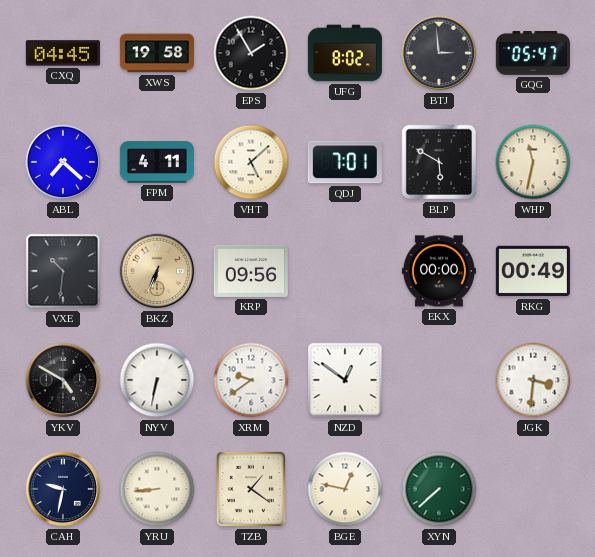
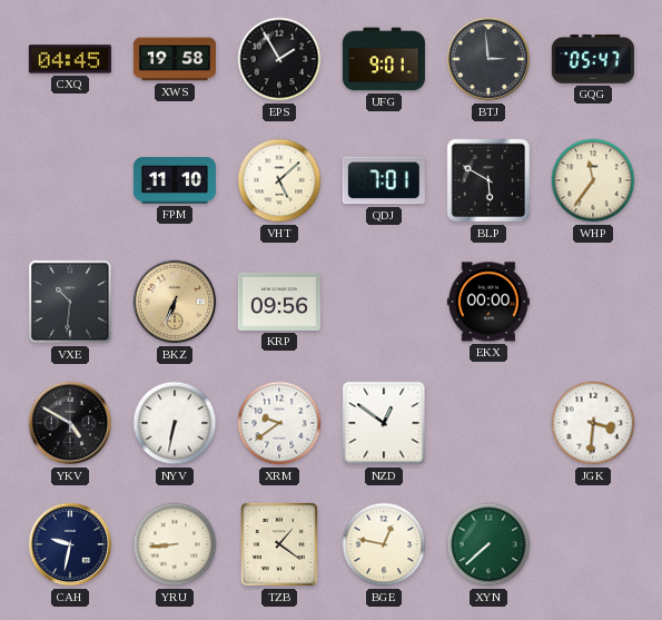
UFG: 8:02 -> 9:01 (384, 59)
ABL: 7:22 -> none (63, 162)
FPM: 4:11 -> 11:10 (175, 180)
WHP: 11:32 -> 11:36 (593, 180)
RKG: 00:49 -> none (533, 271)
